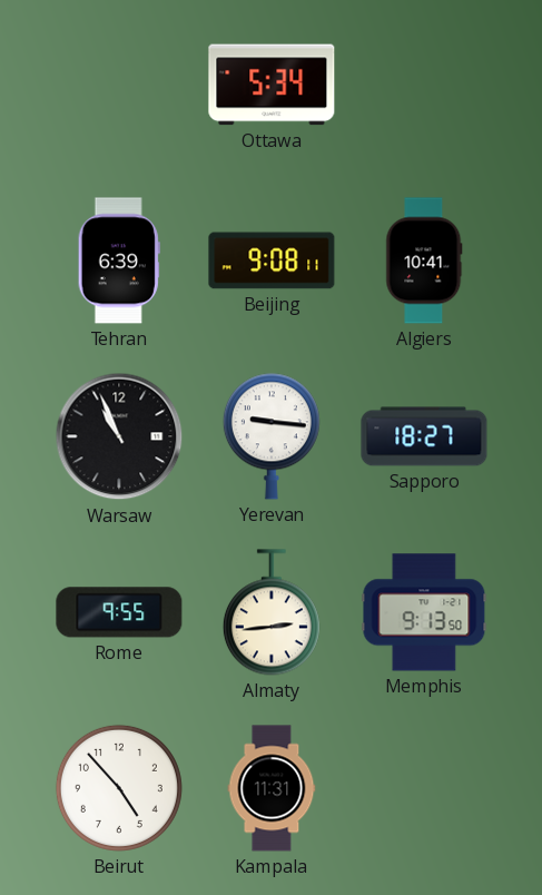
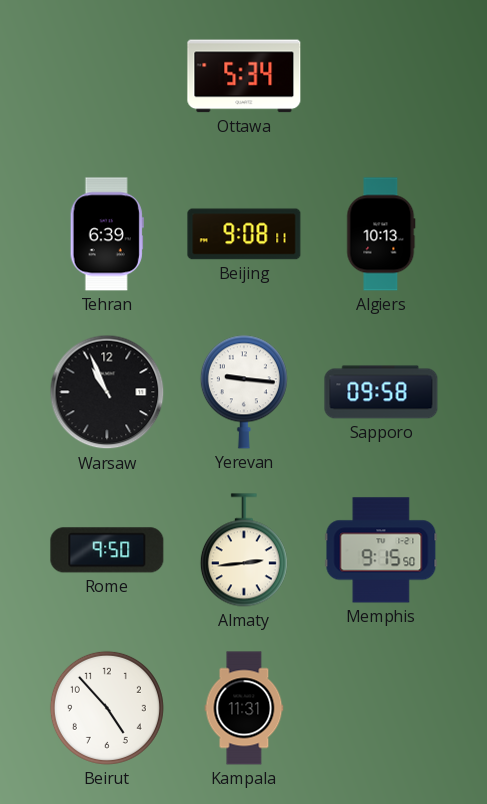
Algiers: 10:41 -> 10:13 (381, 234)
Sapporo: 18:27 -> 09:58 (381, 392)
Rome: 9:55 -> 9:50 (107, 550)
Memphis: 9:13 -> 9:15 (381, 550)
